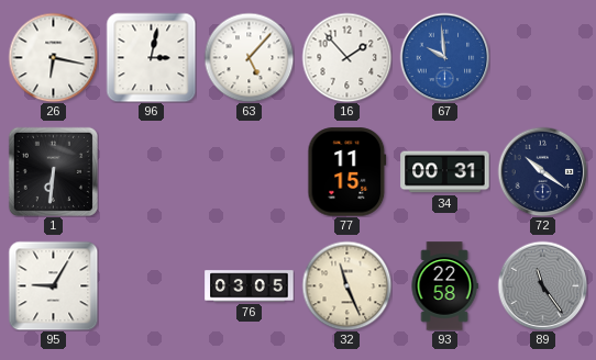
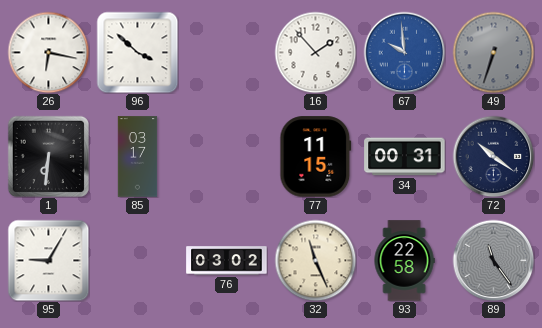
96: 3:02 -> 3:52 (137, 52)
63: 5:07 -> none (249, 57)
49: none -> 6:33 (493, 52)
85: none -> 03:17 (138, 157)
76: 03:05 -> 03:02 (227, 261)
